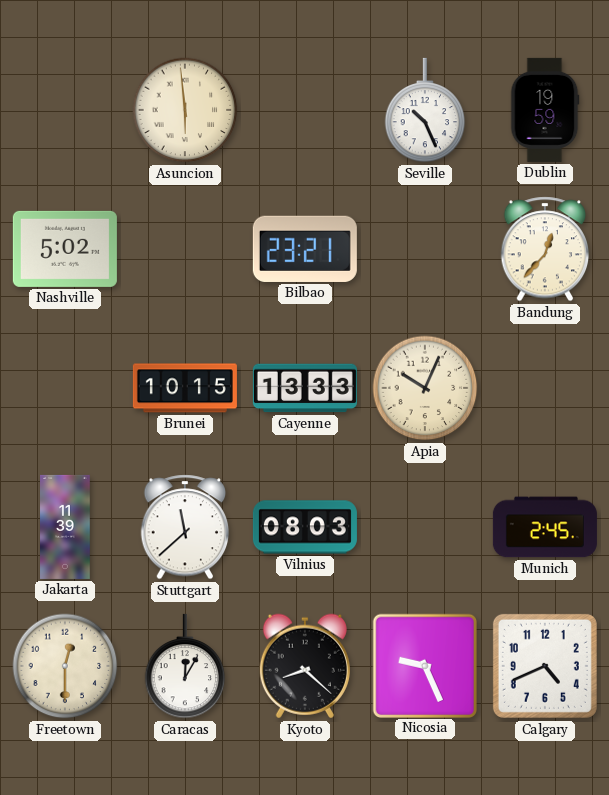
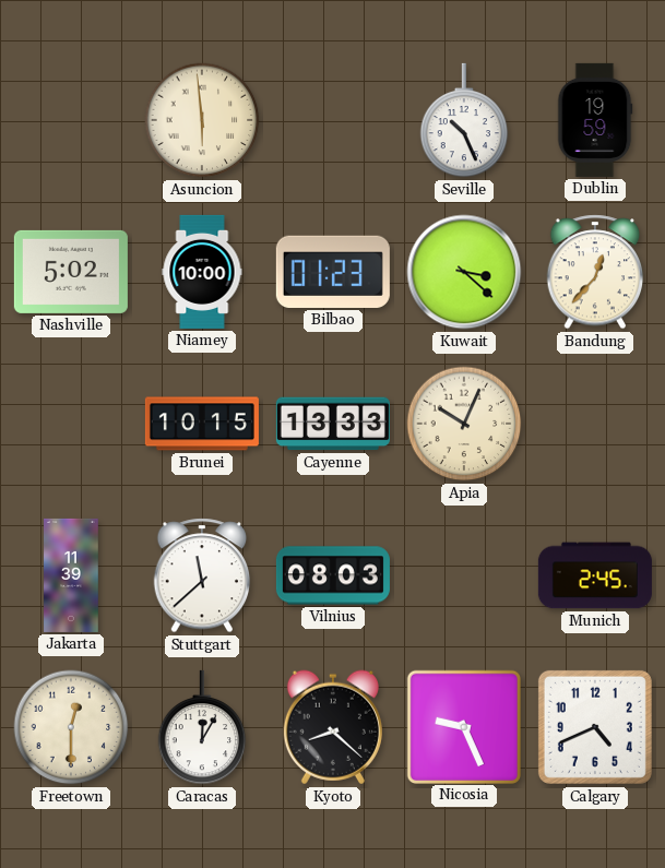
Niamey: none -> 10:00 (202, 272)
Bilbao: 23:21 -> 01:23 (333, 272)
Kuwait: none -> 3:22 (464, 272)
